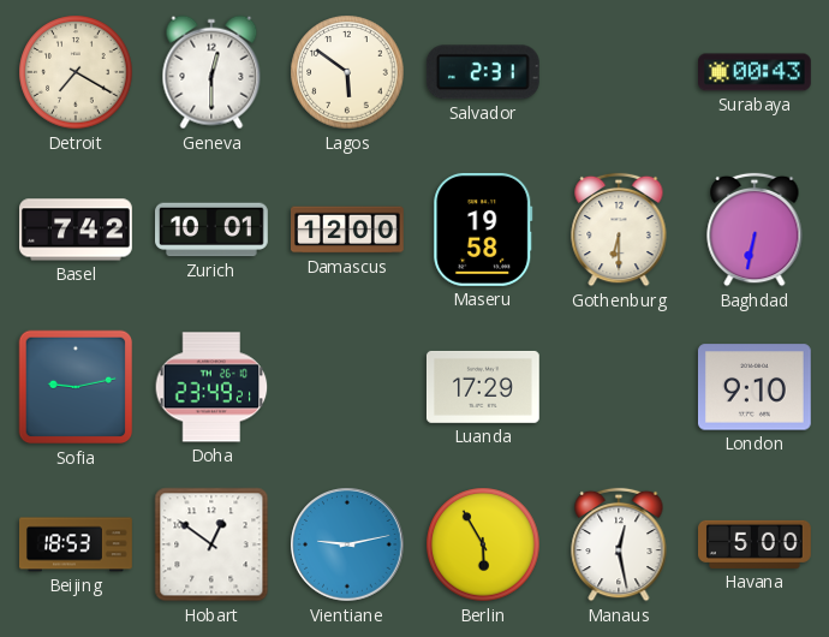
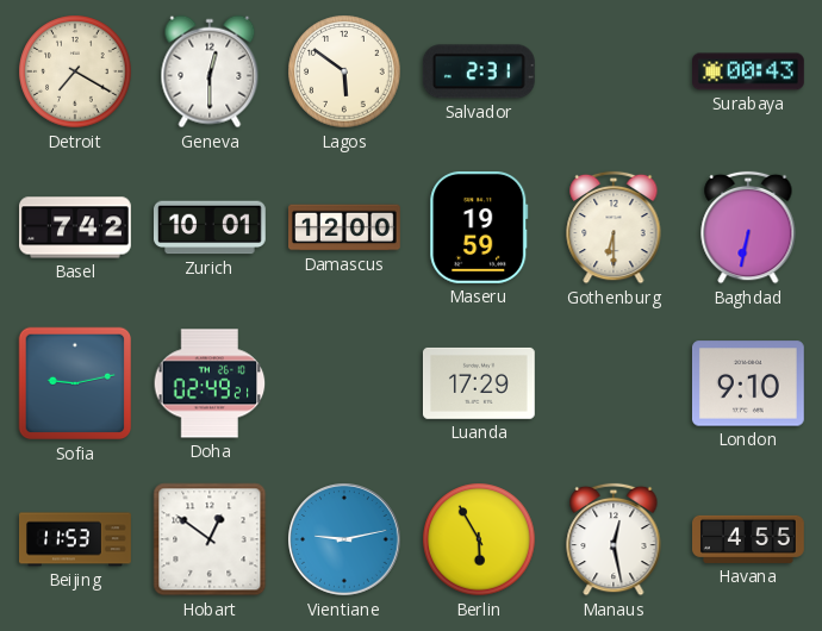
Maseru: 19:58 -> 19:59 (479, 227)
Doha: 23:49 -> 02:49 (210, 383)
Beijing: 18:53 -> 11:53 (75, 539)
Havana: 5:00 -> 4:55 (749, 539)
